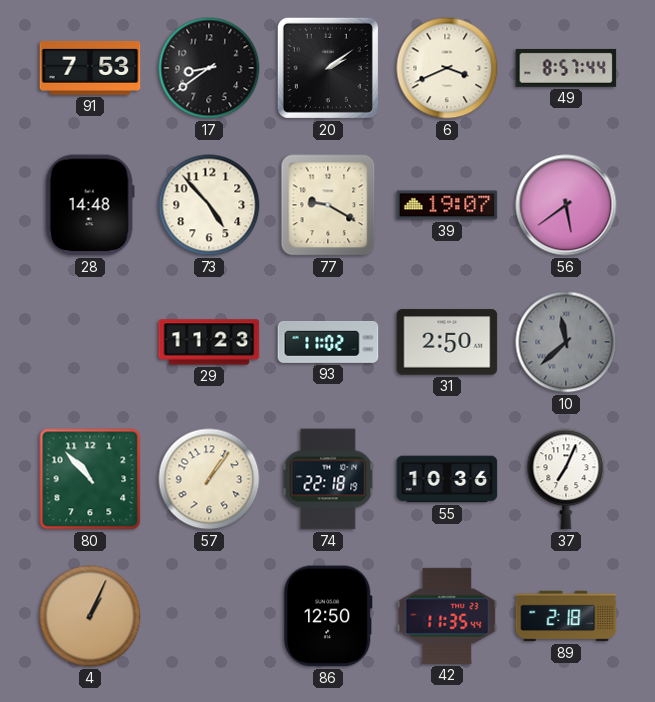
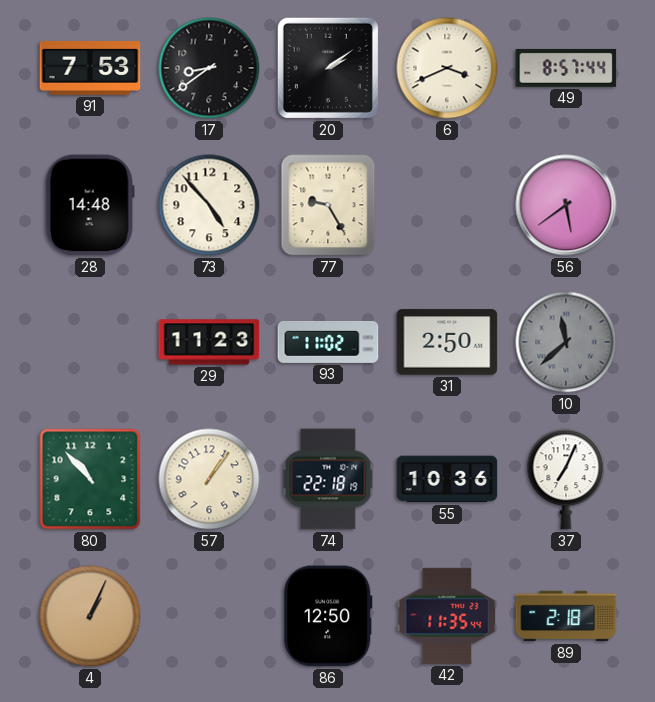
77: 9:20 -> 9:25 (328, 205)
39: 19:07 -> none (447, 205)
